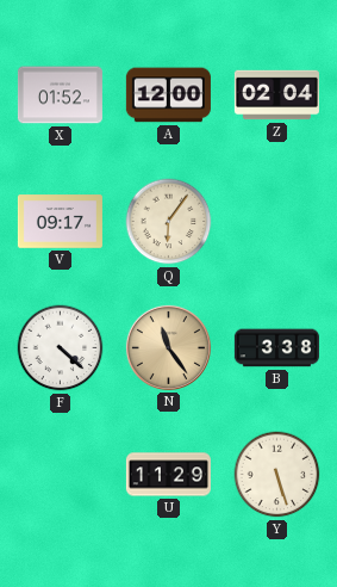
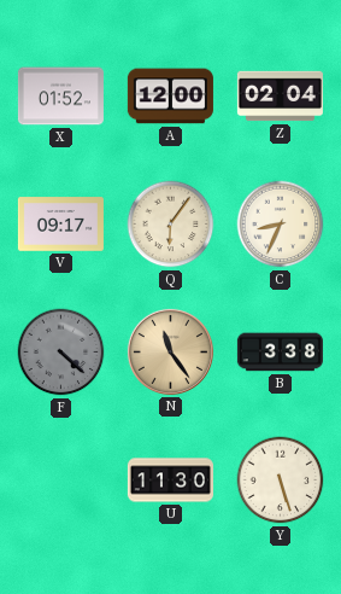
C: none -> 8:34 (281, 225)
F dial: white -> grey (61, 353)
U: 11:29 -> 11:30 (170, 481)
